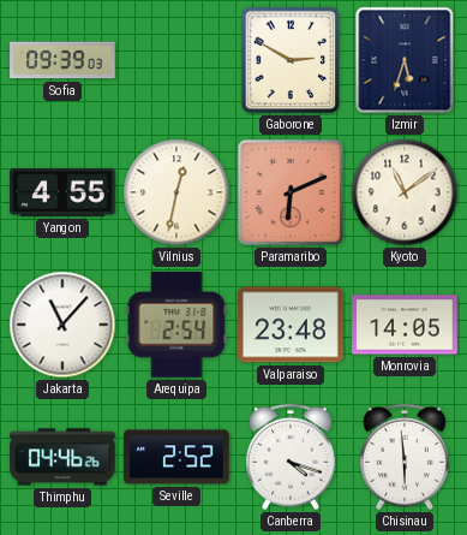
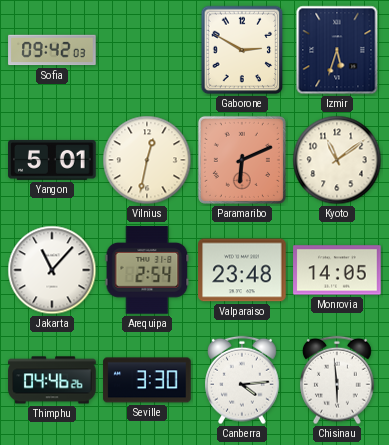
Sofia: 09:39 -> 09:42 (52, 50)
Yangon: 4:55 -> 5:01 (52, 160)
Seville: 2:52 -> 3:30 (147, 380)
Canberra: 4:18 -> 4:14 (243, 380)
